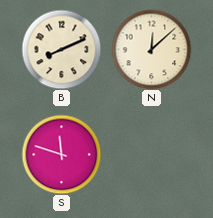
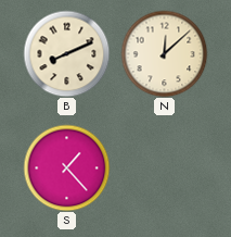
S: 11:48 -> 1:23 (66, 167)
